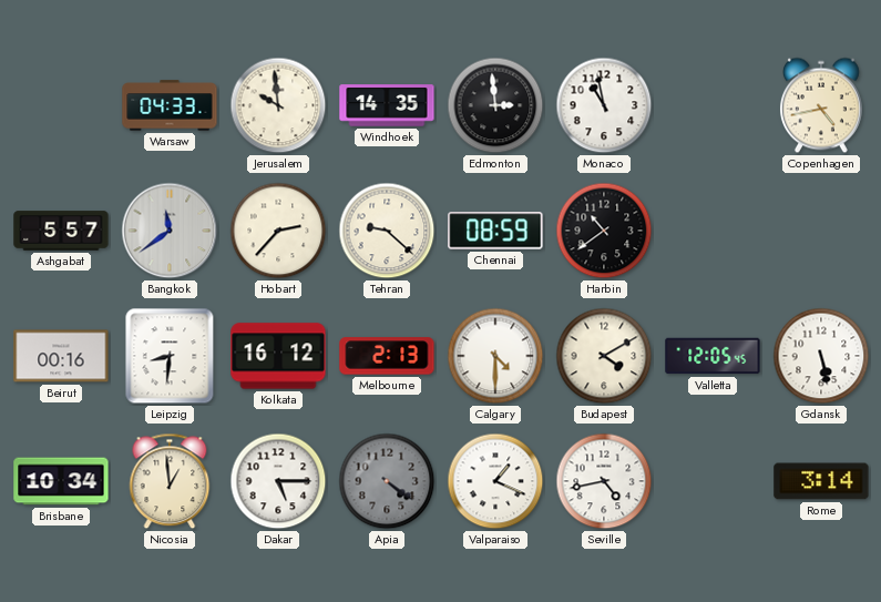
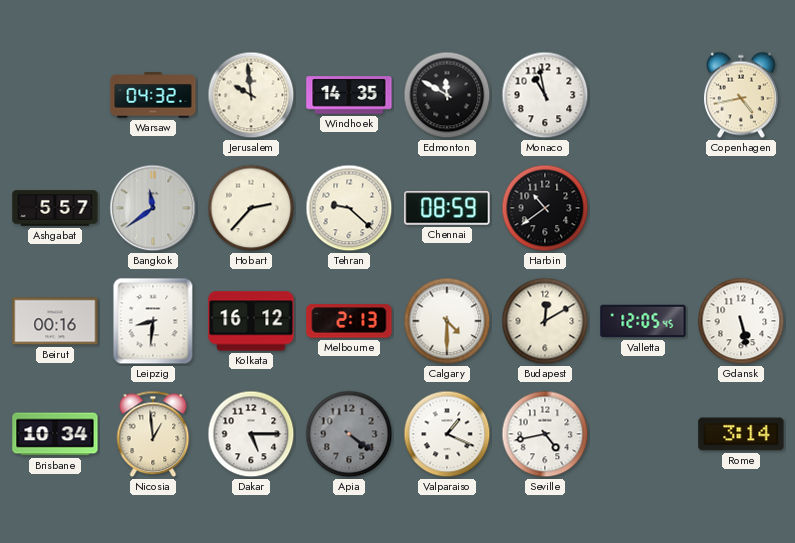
Warsaw: 04:33 -> 04:32 (153, 95)
Edmonton: 2:59 -> 11:50 (447, 95)
Budapest: 4:10 -> 12:10 (545, 321)
